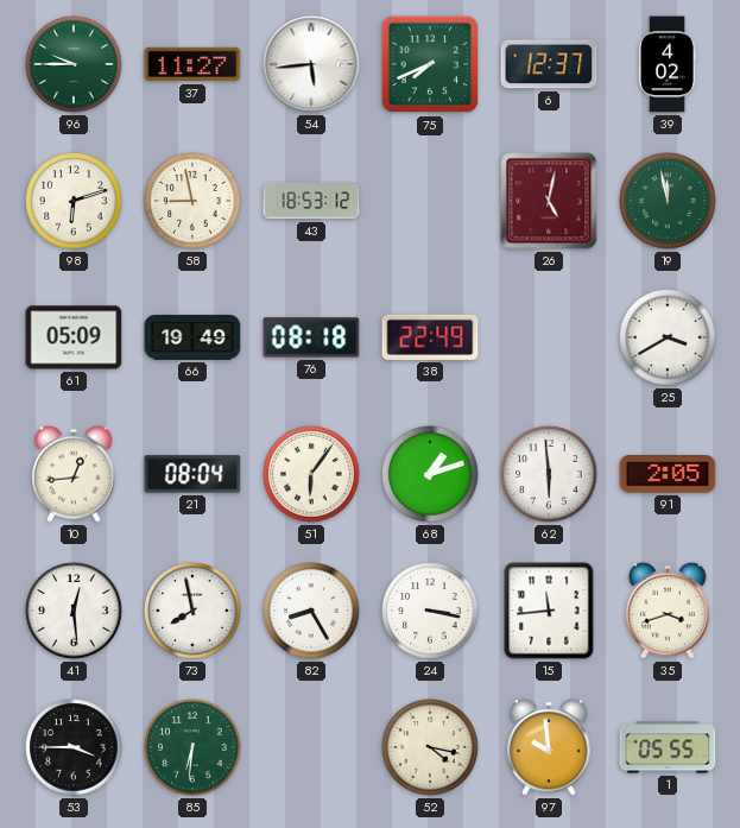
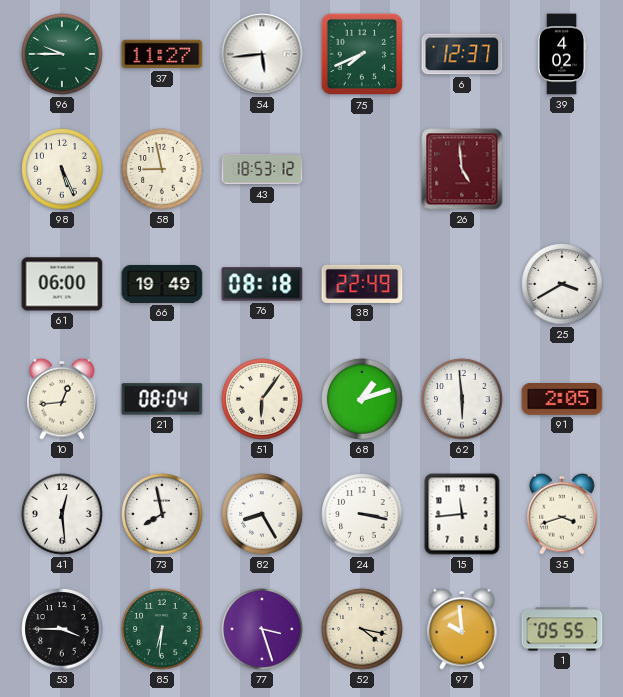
98: 6:12 -> 5:26 (62, 169)
26: 5:02 -> 4:59 (462, 169)
19: 11:58 -> none (668, 201)
61: 05:09 -> 06:00 (62, 284)
77: none -> 3:27 (262, 629)
